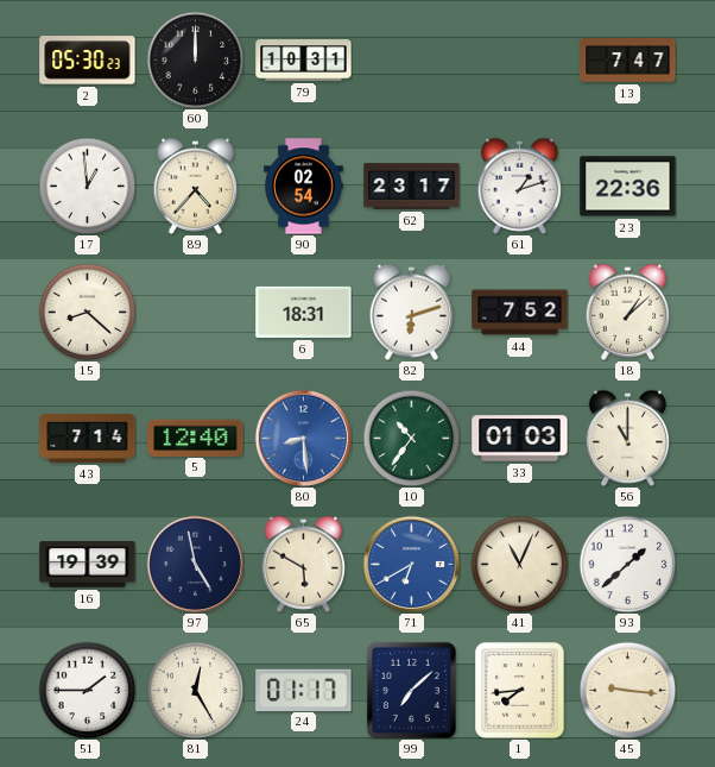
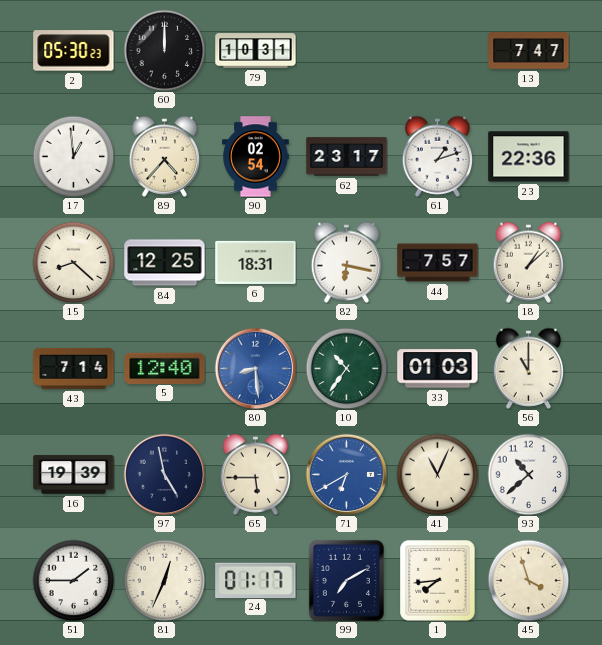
84: none -> 12:25 (165, 263)
82: 6:12 -> 6:17 (346, 262)
44: 7:52 -> 7:57 (438, 263)
65: 5:50 -> 5:45 (255, 474)
93: 1:38 -> 10:38 (528, 474)
81: 12:25 -> 12:34 (164, 580)
99: 7:08 -> 7:10 (346, 580)
45: 9:16 -> 3:57 (528, 580)
